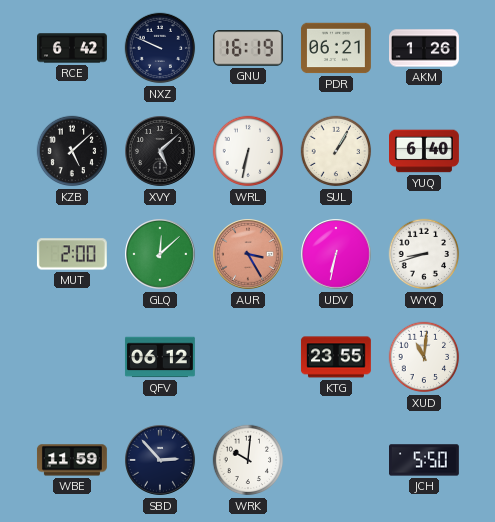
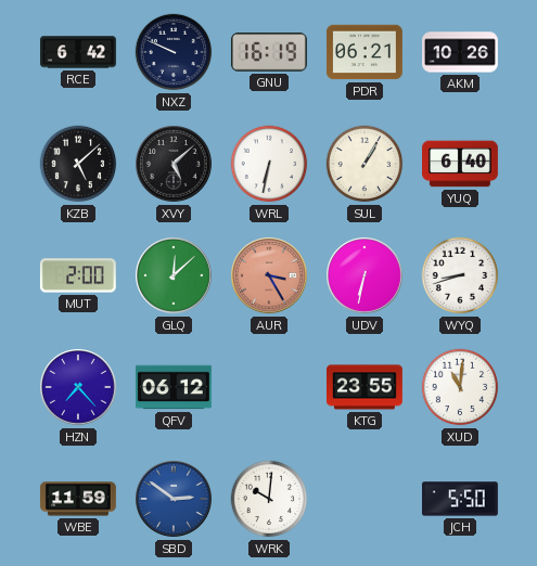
AKM: 1:26 -> 10:26 (461, 52)
HZN: none -> 7:23 (78, 387)
SBD: 2:53 -> 2:51 (174, 499)
SBD dial: navy -> blue (174, 499)
